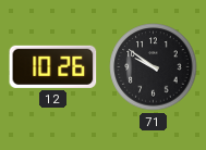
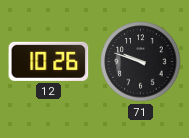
71: 9:51 -> 9:48 (141, 62)
